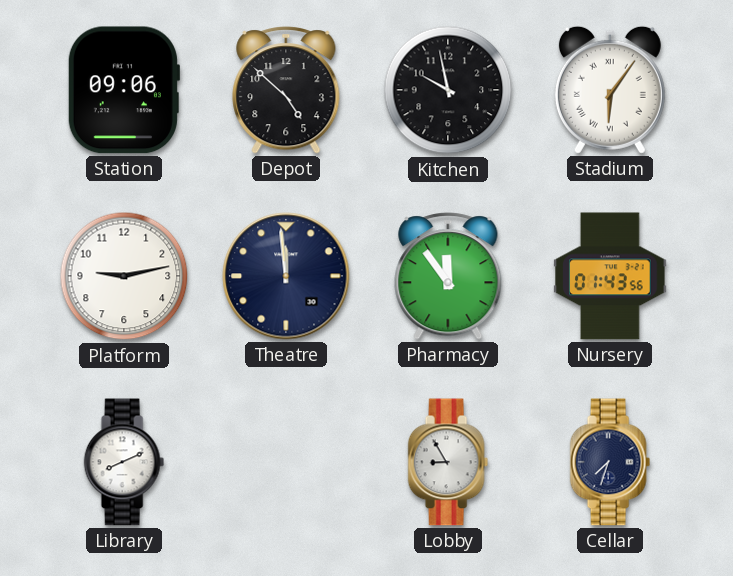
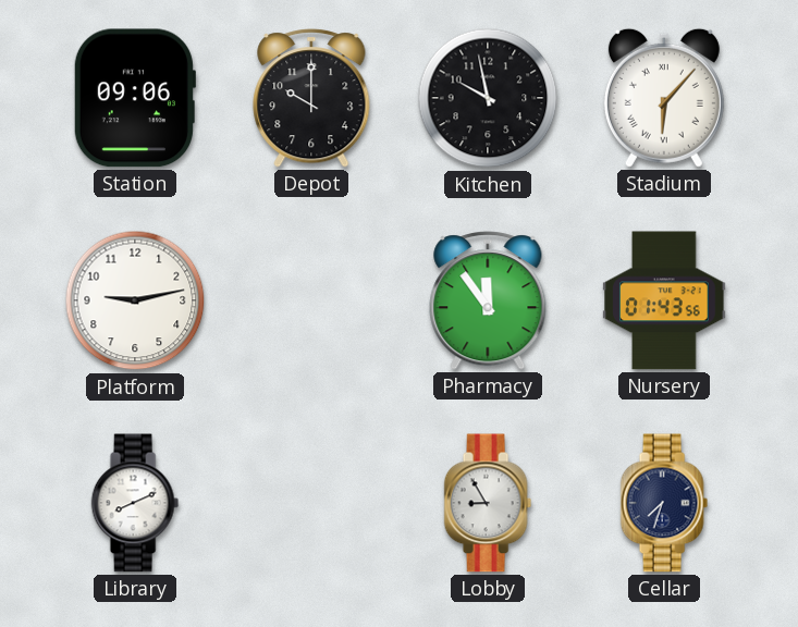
Depot: 4:52 -> 10:00 (311, 98)
Stadium: 6:06 -> 6:07 (664, 98)
Theatre: 11:59 -> none (286, 276)
